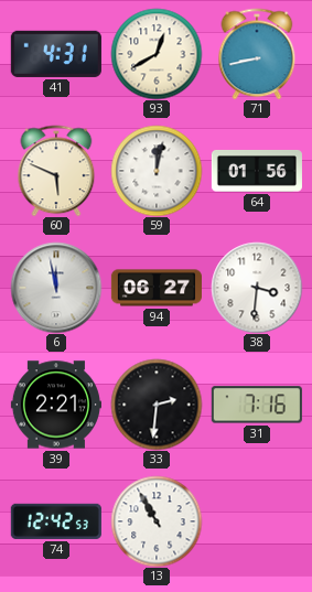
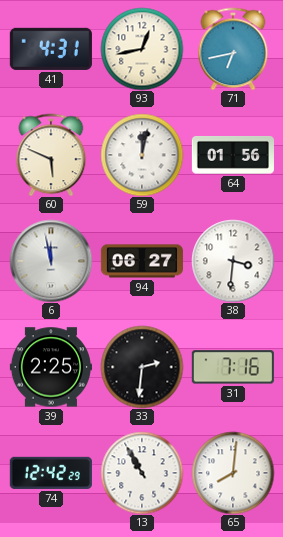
93: 12:40 -> 12:43 (142, 49)
71: 8:43 -> 6:43 (233, 49)
39: 2:21 -> 2:25 (51, 367)
74: 12:42:53 -> 12:42:29 (51, 473)
65: none -> 8:01 (233, 473)
